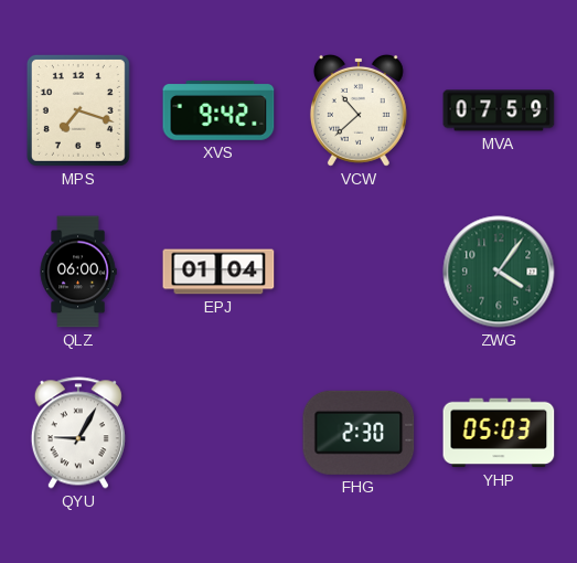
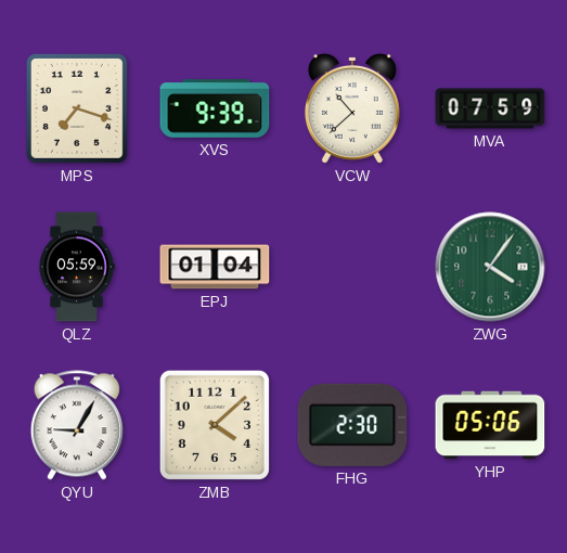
XVS: 9:42 -> 9:39 (215, 108)
QLZ: 06:00 -> 05:59 (77, 267)
ZMB: none -> 4:08 (215, 425)
YHP: 05:03 -> 05:06 (490, 425)
